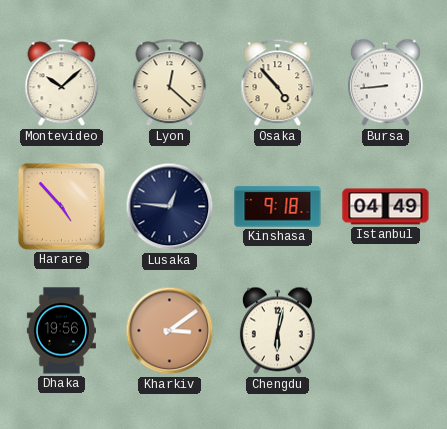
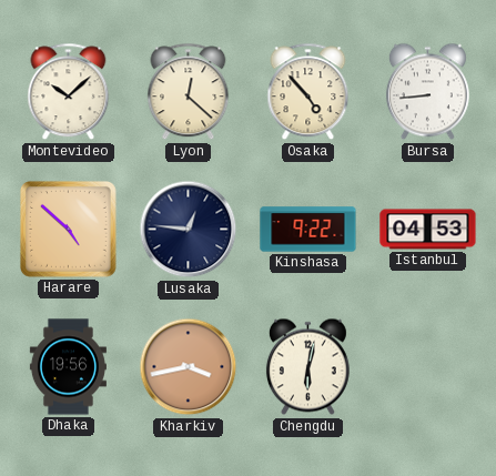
Harare: 4:53 -> 4:52 (68, 229)
Kinshasa: 9:18 -> 9:22 (308, 230)
Istanbul: 04:49 -> 04:53 (428, 230)
Kharkiv: 3:09 -> 3:43 (189, 367)
